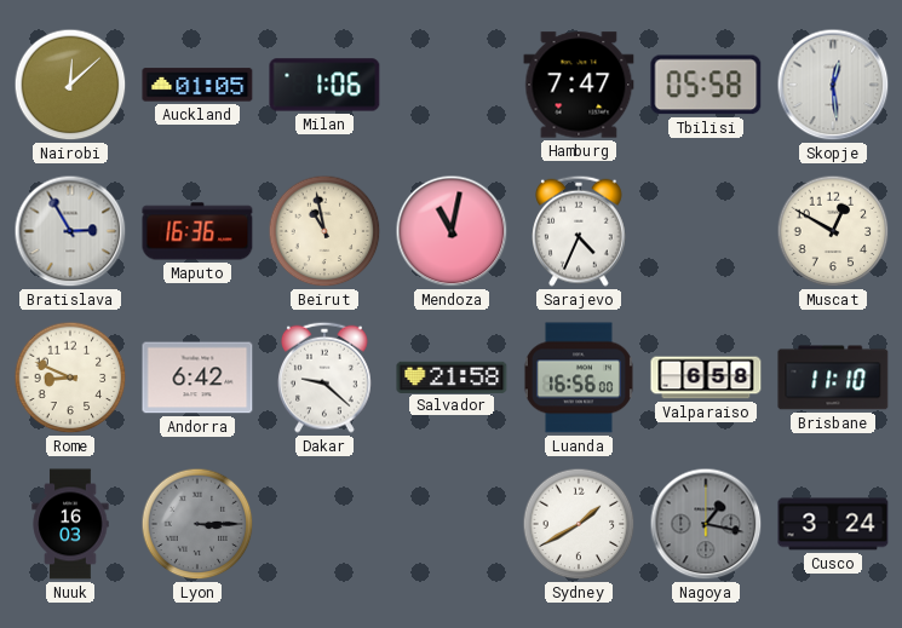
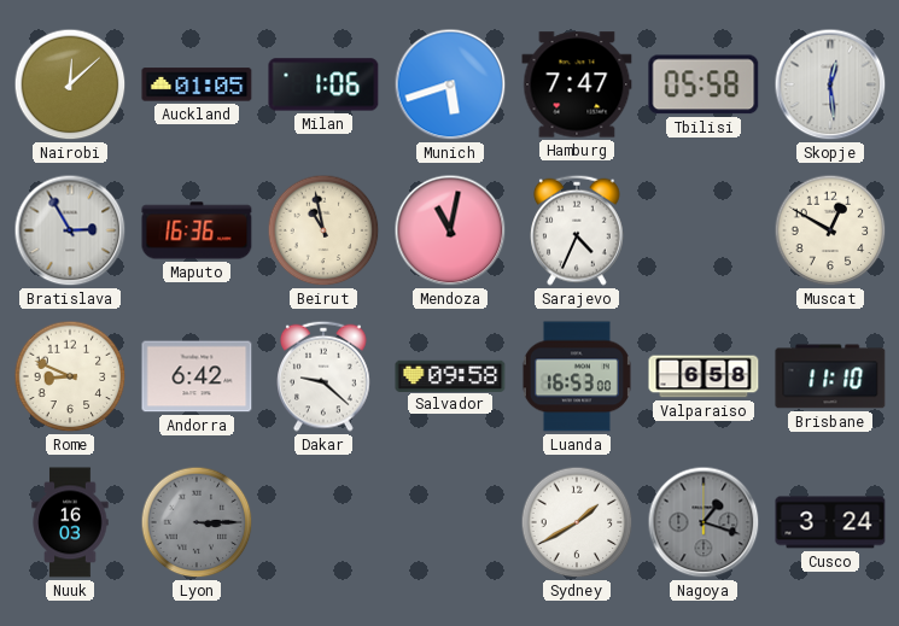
Munich: none -> 5:42 (450, 84)
Salvador: 21:58 -> 09:58 (450, 375)
Luanda: 16:56 -> 16:53 (577, 376)
Nagoya: 1:17 -> 1:18 (704, 522)
